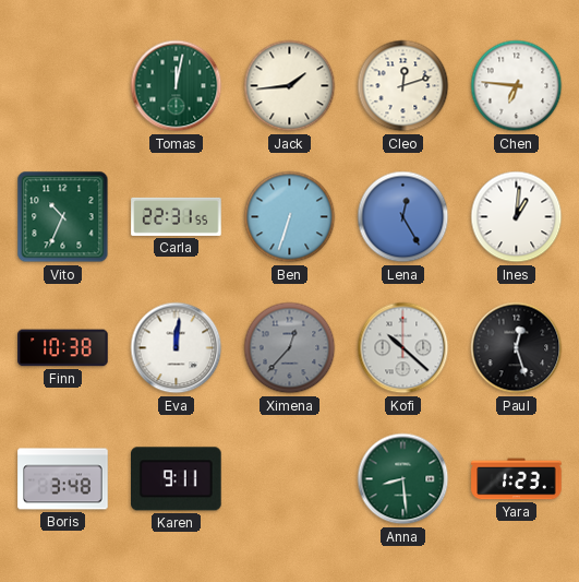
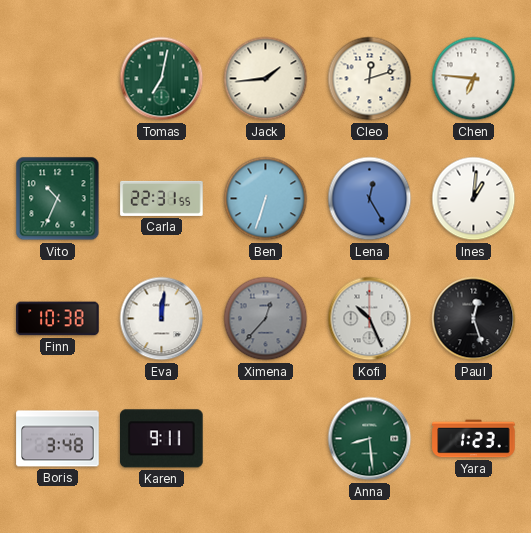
Tomas: 12:02 -> 7:02 (162, 79)
Kofi: 10:22 -> 10:26 (370, 319)
